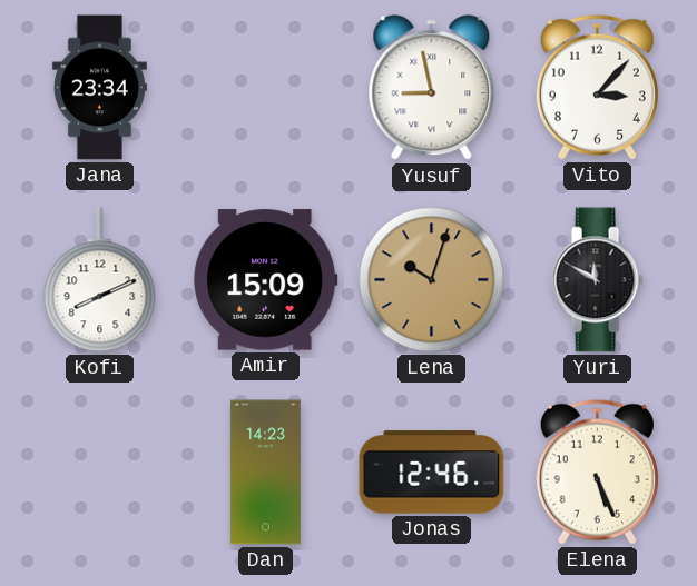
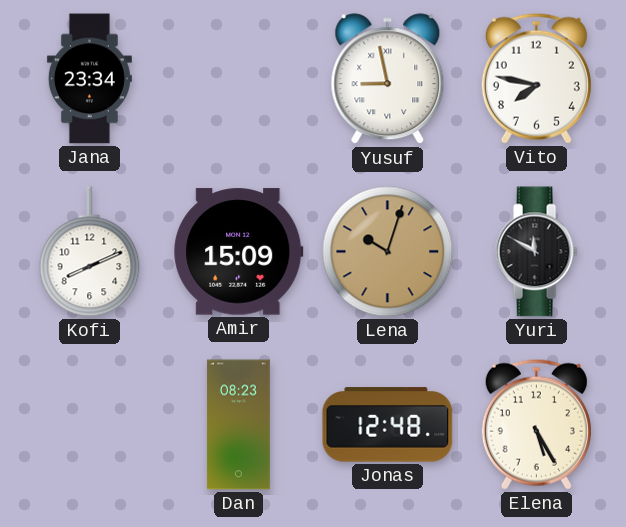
Vito: 3:07 -> 7:47 (536, 78)
Dan: 14:23 -> 08:23 (238, 425)
Jonas: 12:46 -> 12:48 (388, 425)
Elena: 5:26 -> 5:25 (536, 424)
